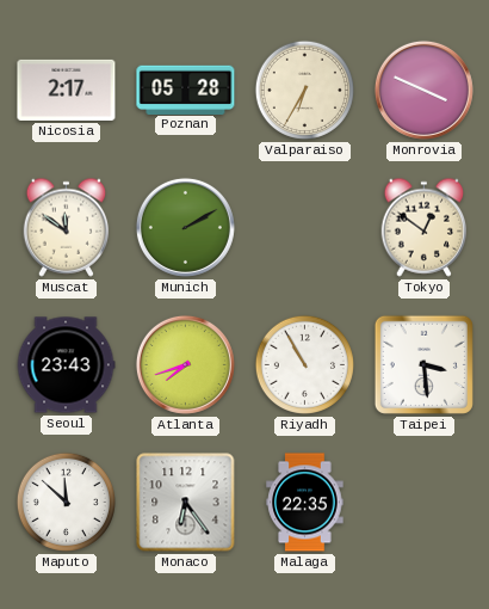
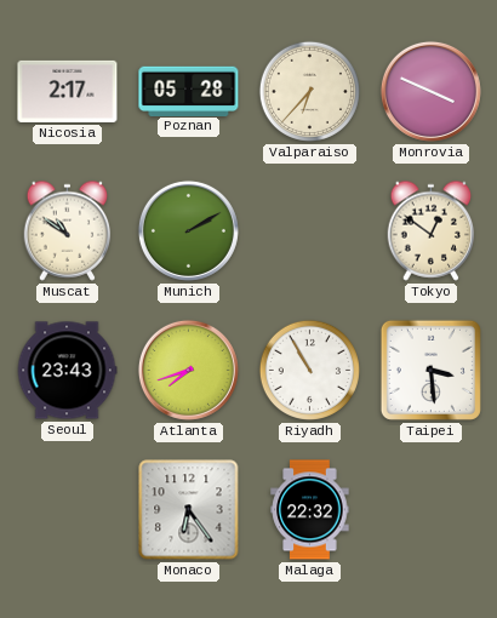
Valparaiso: 6:35 -> 6:37 (309, 91)
Muscat: 11:51 -> 10:51 (68, 230)
Maputo: 11:52 -> none (66, 502)
Malaga: 22:35 -> 22:32 (310, 510)
